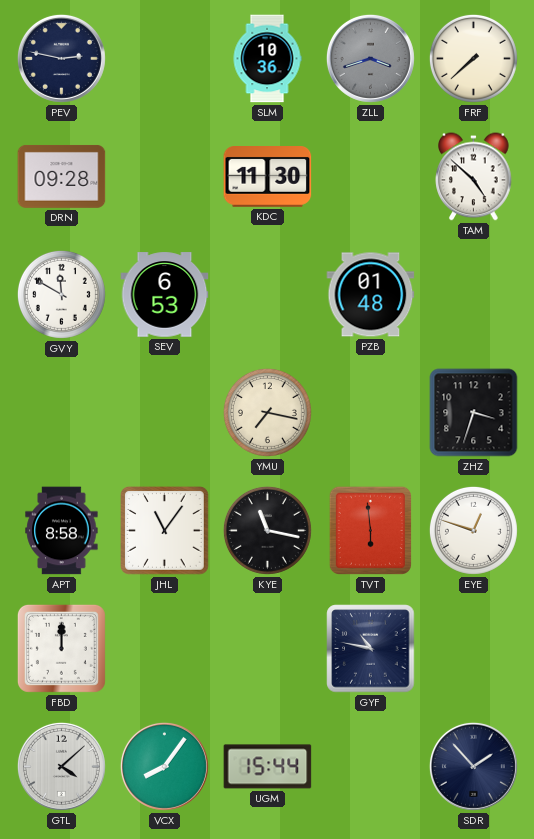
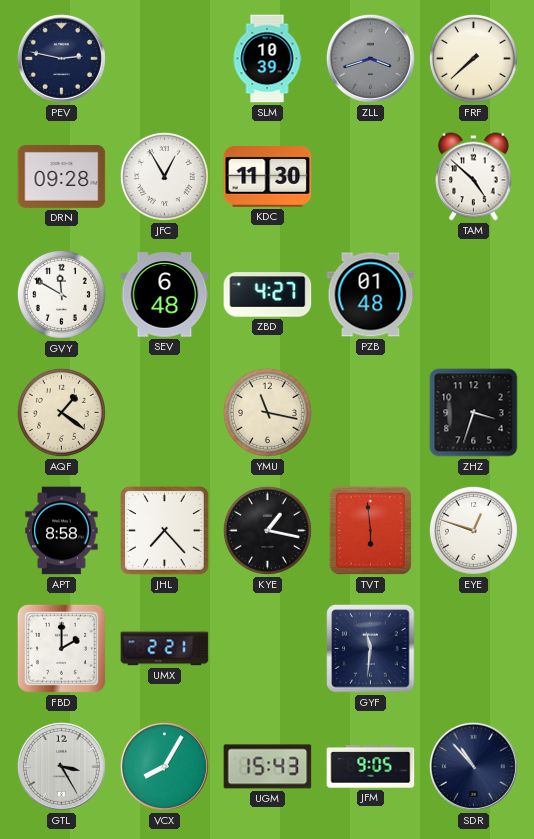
SLM: 10:36 -> 10:39 (267, 59)
JFC: none -> 12:55 (164, 176)
SEV: 6:53 -> 6:48 (165, 295)
ZBD: none -> 4:27 (268, 295)
AQF: none -> 1:21 (61, 412)
YMU: 7:17 -> 11:17 (267, 412)
JHL: 11:06 -> 7:23 (165, 531)
KYE: 11:17 -> 1:17 (267, 530)
FBD: 12:00 -> 2:00 (61, 648)
UMX: none -> 2:21 (165, 649)
GYF: 10:47 -> 11:31 (371, 649)
GTL: 4:08 -> 3:25 (61, 766)
VCX: 8:06 -> 8:05 (164, 766)
UGM: 15:44 -> 15:43 (268, 767)
JFM: none -> 9:05 (371, 767)
SDR: 1:53 -> 10:53 (473, 766)
